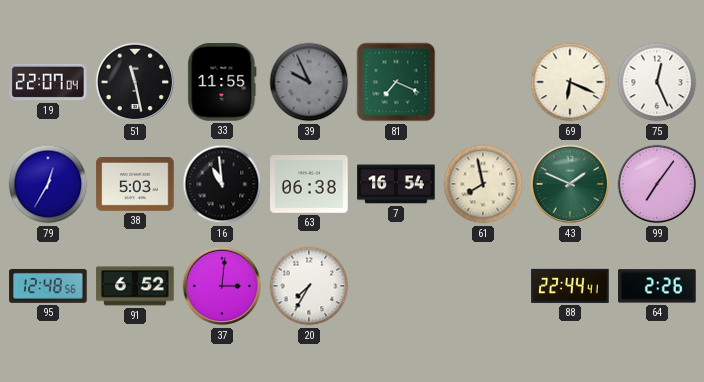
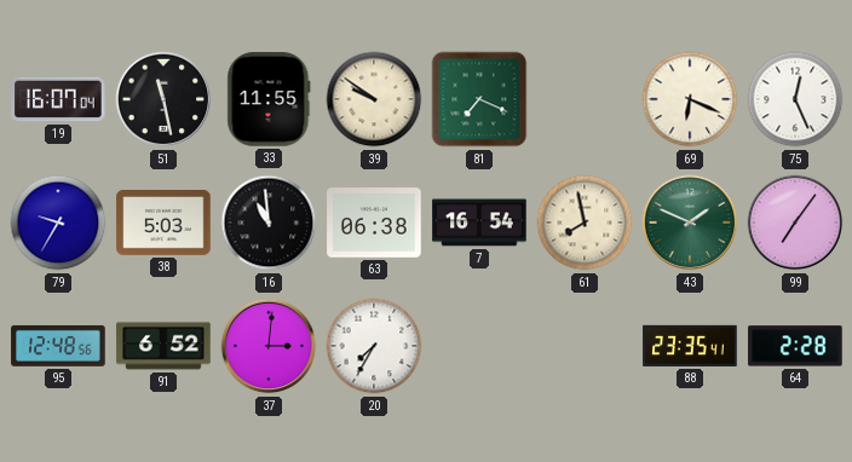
19: 22:07 -> 16:07 (58, 99)
39: 9:56 -> 9:51 (374, 99)
39 dial: grey -> cream (374, 99)
79: 12:35 -> 9:35 (58, 223)
88: 22:44 -> 23:35 (690, 346)
64: 2:26 -> 2:28 (795, 346)
